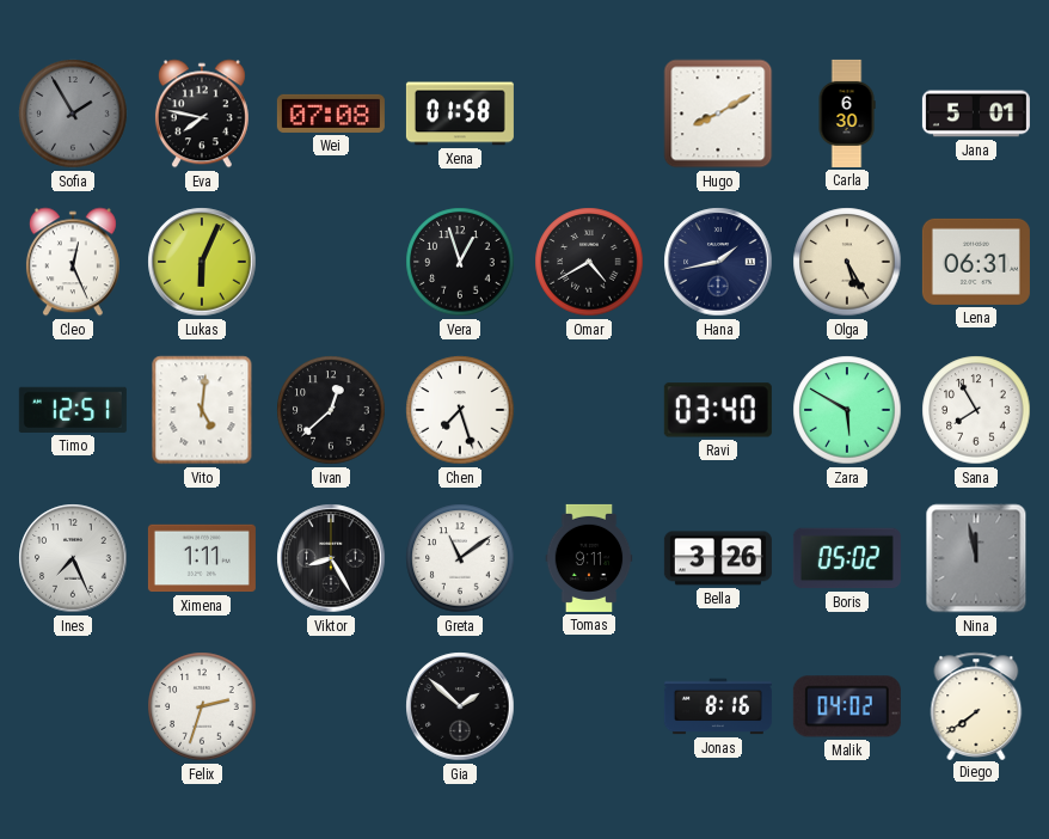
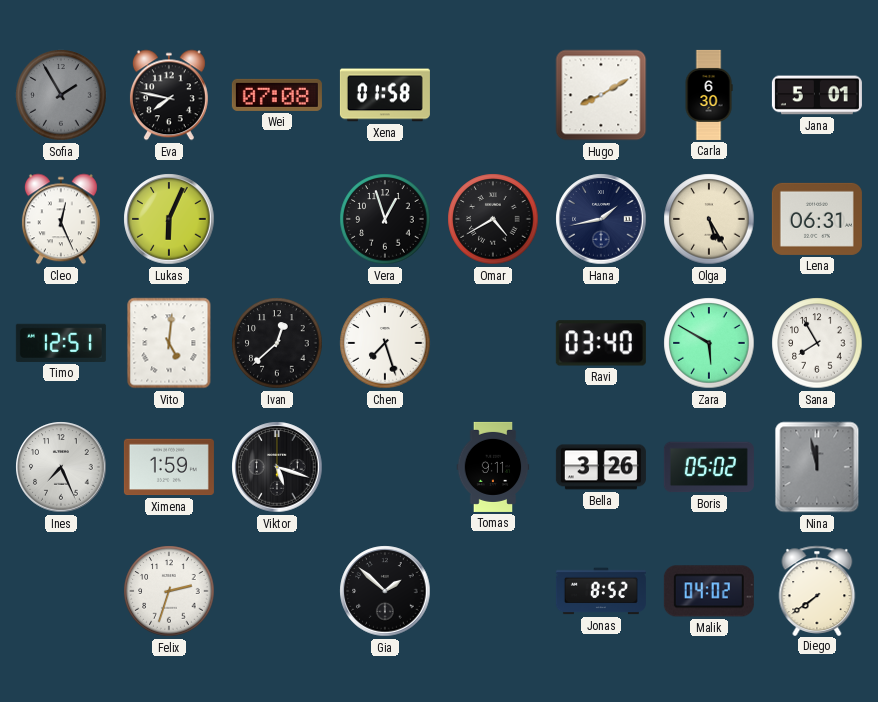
Ximena: 1:11 -> 1:59 (169, 467)
Viktor: 8:25 -> 5:18 (277, 467)
Greta: 11:09 -> none (460, 558)
Jonas: 8:16 -> 8:52 (601, 591)
